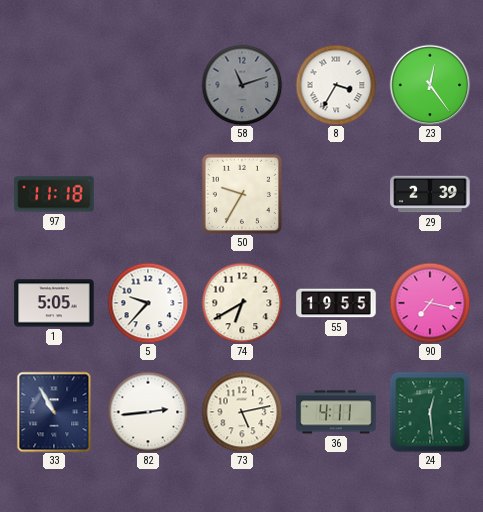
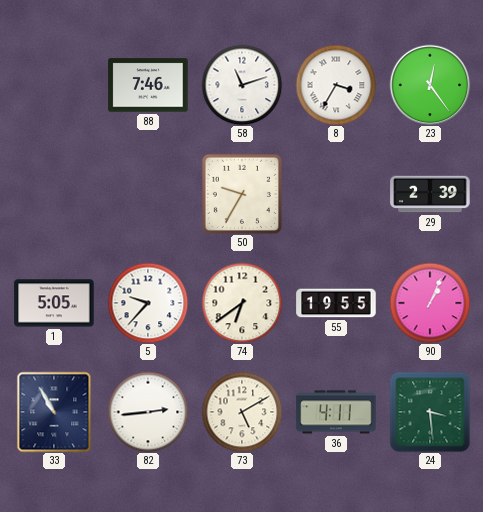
88: none -> 7:46 (148, 85)
58 dial: grey -> white (242, 85)
97: 11:18 -> none (54, 194)
74: 6:40 -> 6:39 (242, 303)
90: 7:17 -> 1:04 (430, 303)
73: 5:13 -> 5:10 (242, 412)
24: 12:29 -> 3:29 (430, 412)
